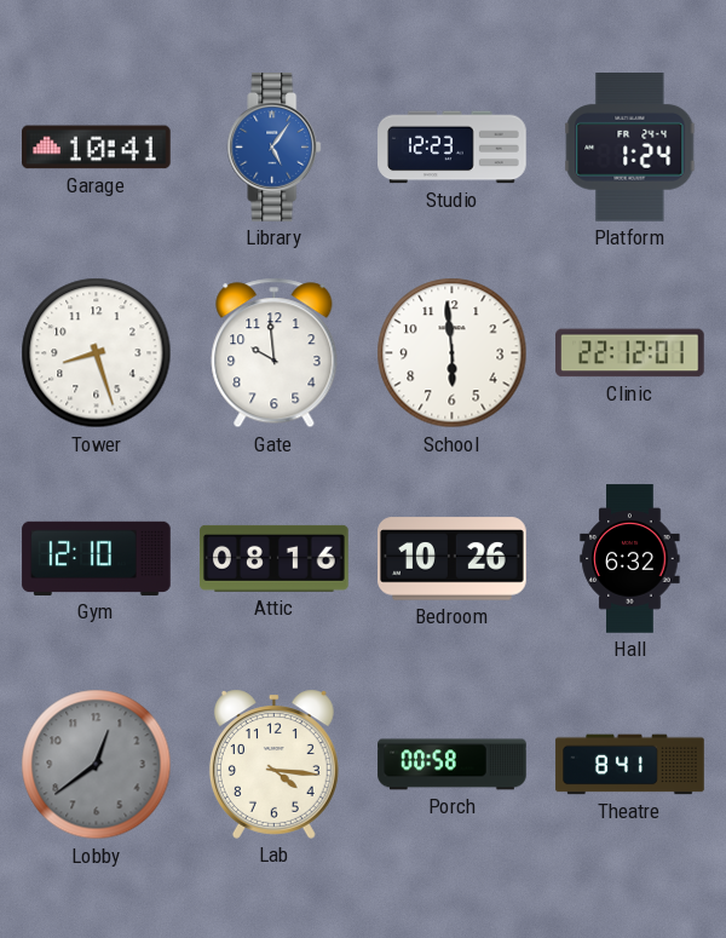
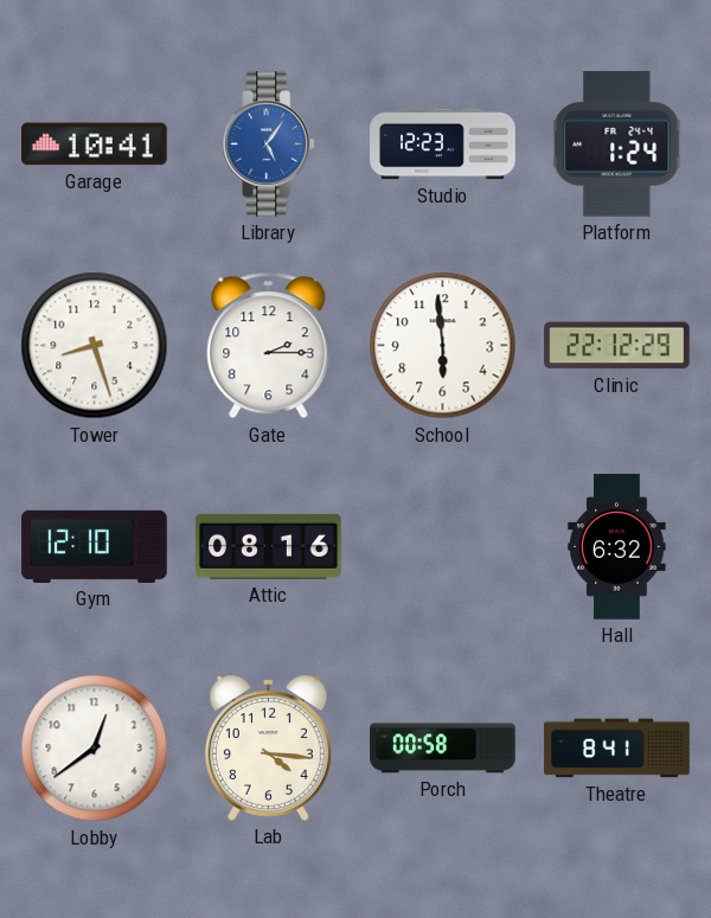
Gate: 9:59 -> 2:15 (269, 346)
Clinic: 22:12:01 -> 22:12:29 (617, 346)
Bedroom: 10:26 -> none (453, 559)
Lobby dial: grey -> white (95, 749)
